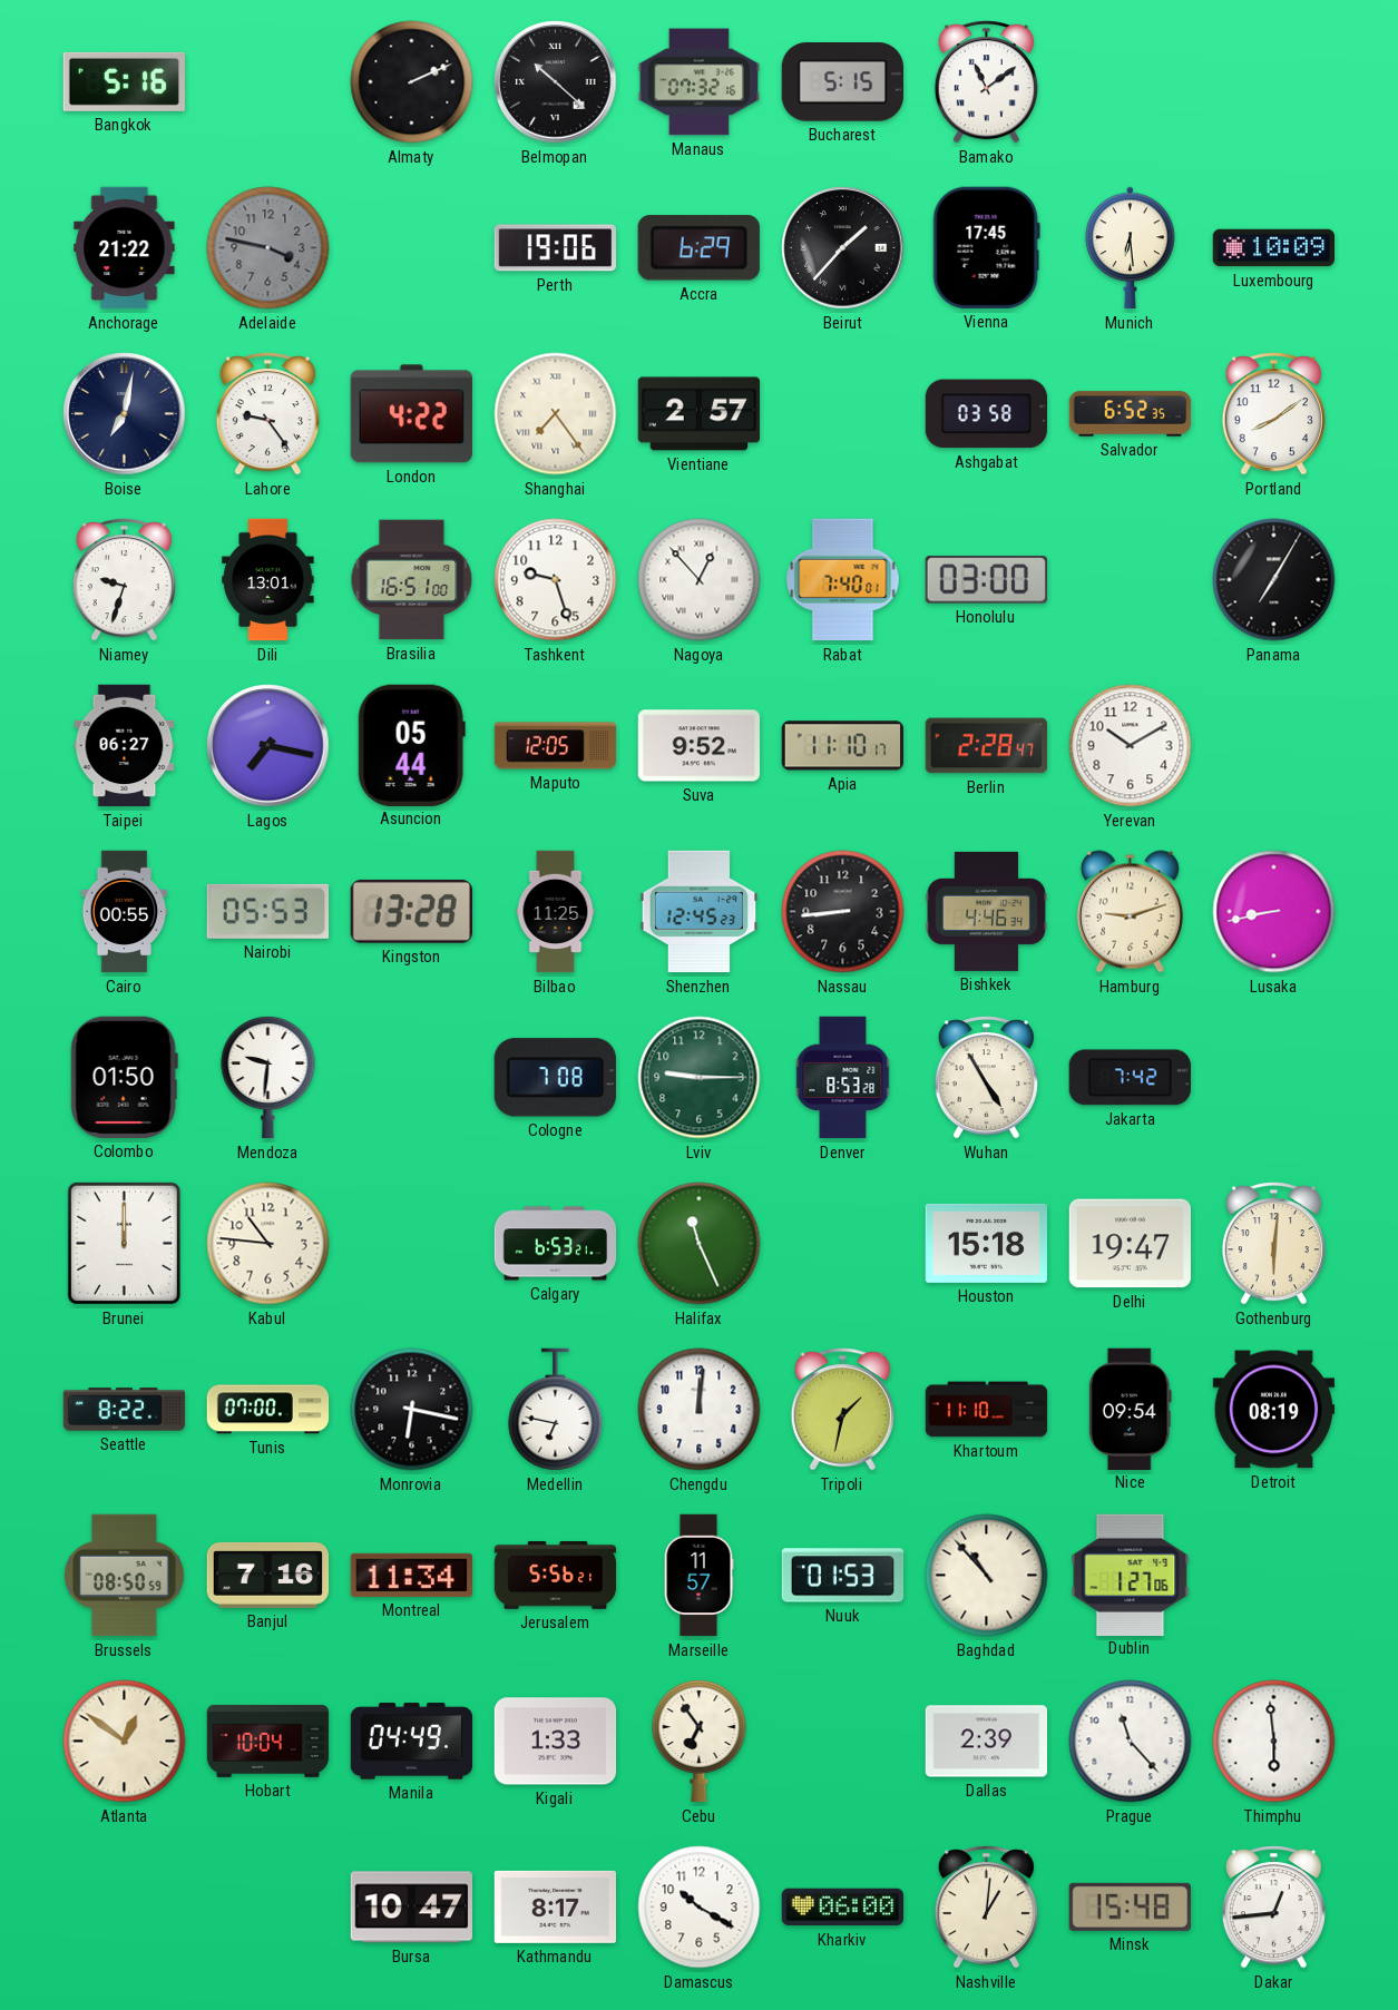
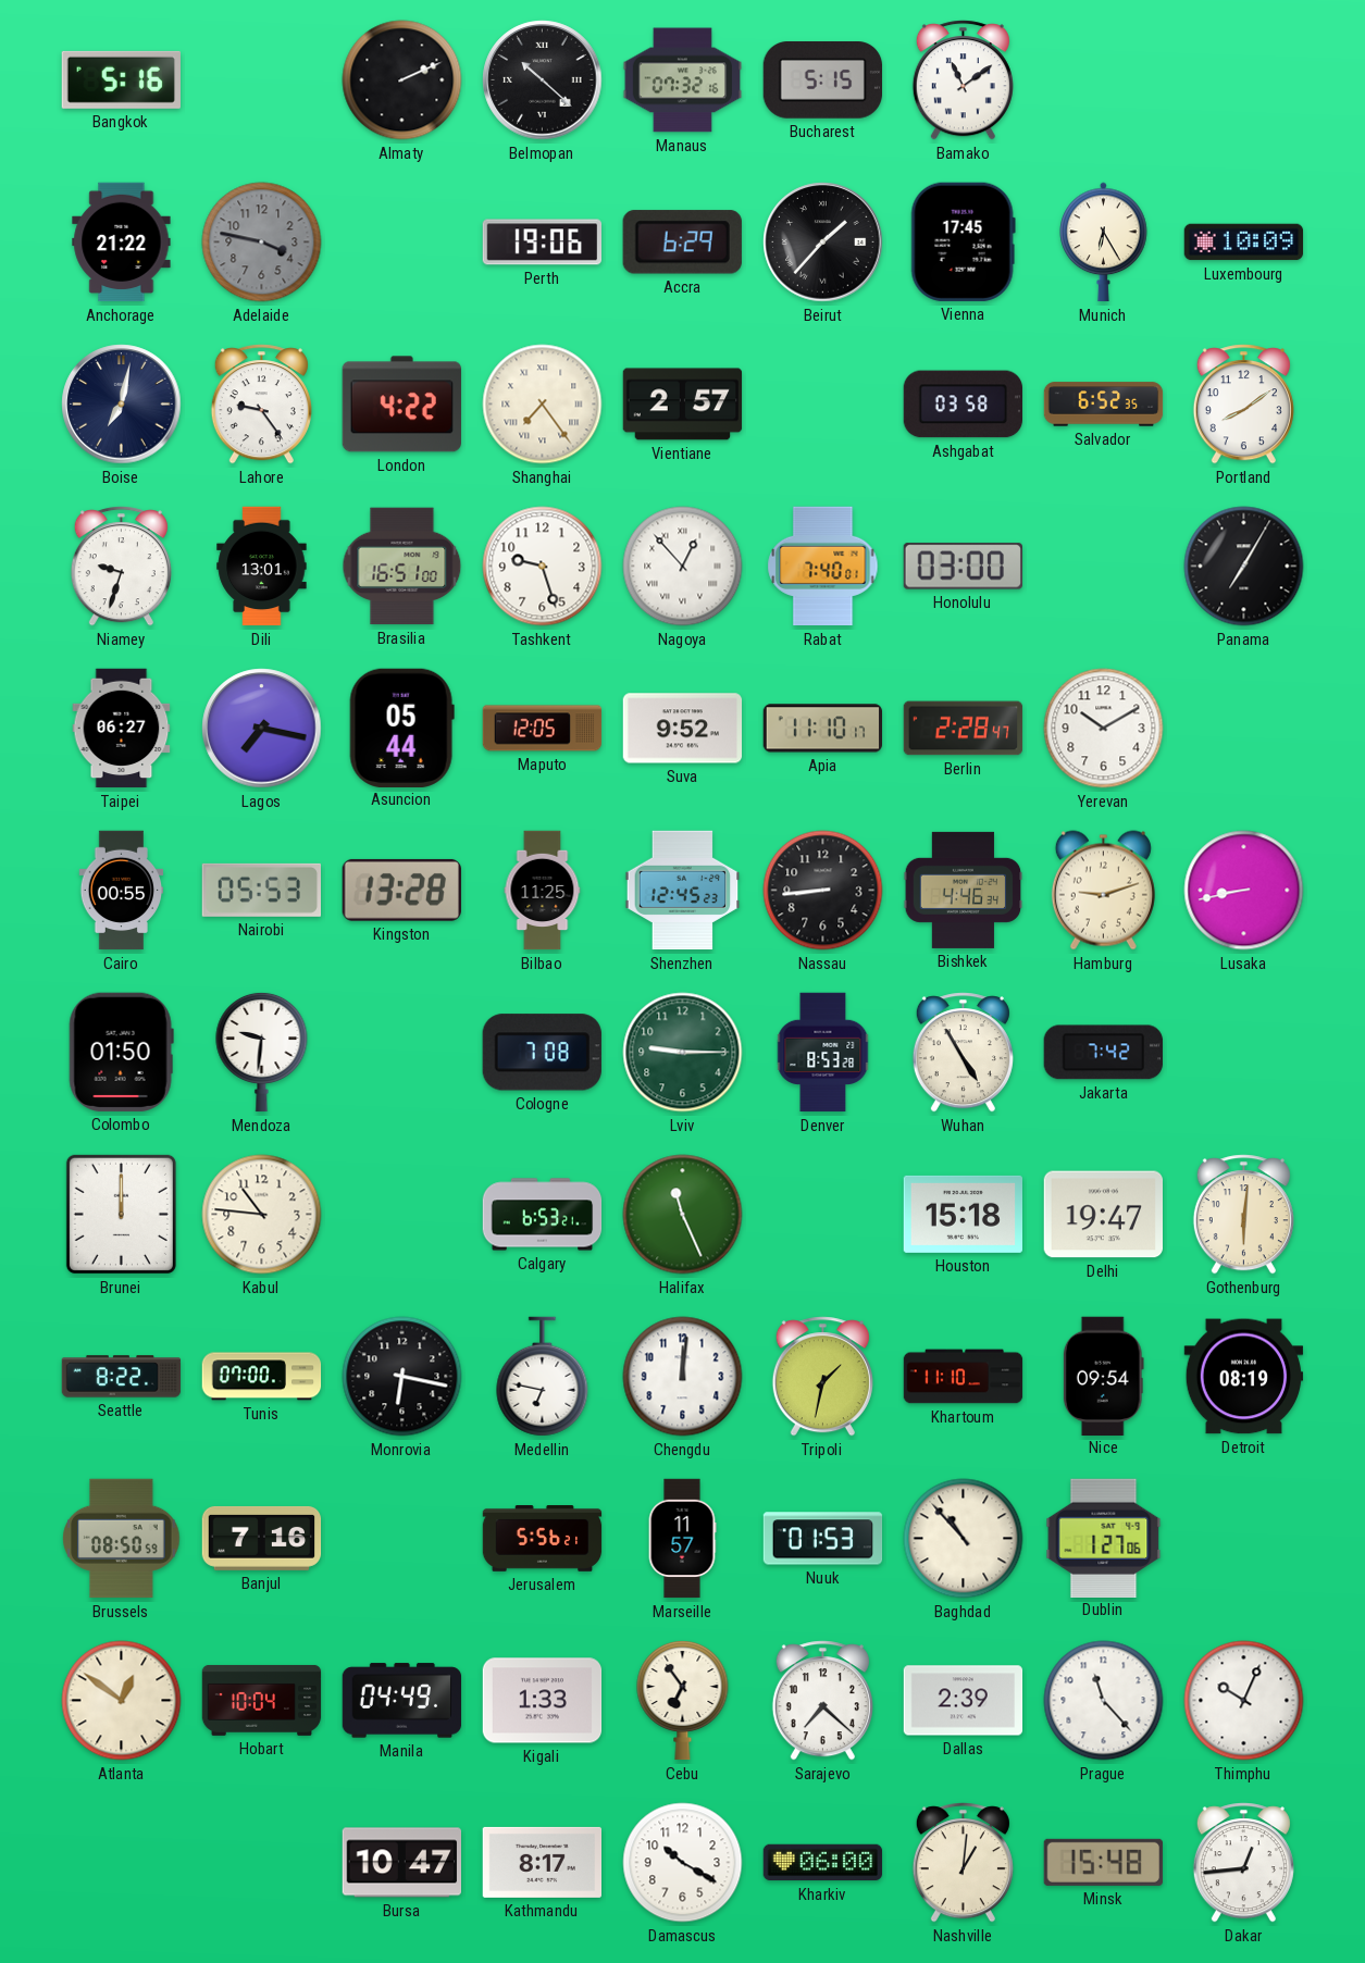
Munich: 6:29 -> 6:25 (1104, 243)
Montreal: 11:34 -> none (411, 1575)
Sarajevo: none -> 7:22 (822, 1701)
Thimphu: 5:59 -> 10:04 (1244, 1701)
